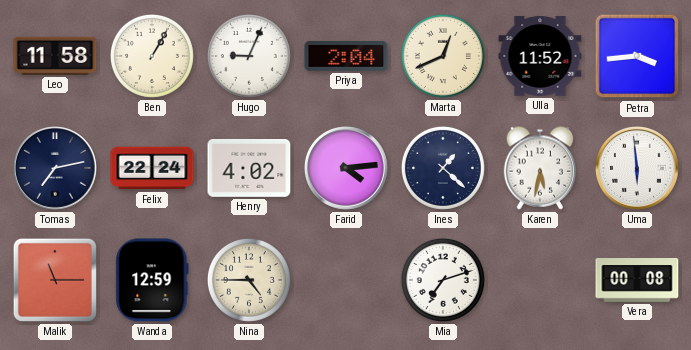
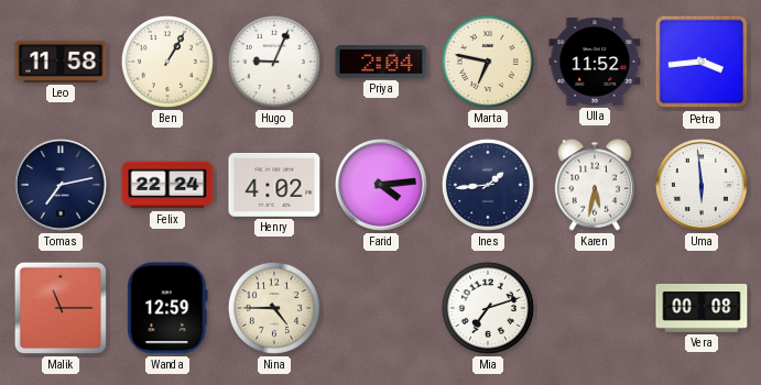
Marta: 12:41 -> 6:47 (488, 62)
Ines: 1:22 -> 1:44 (488, 185)
